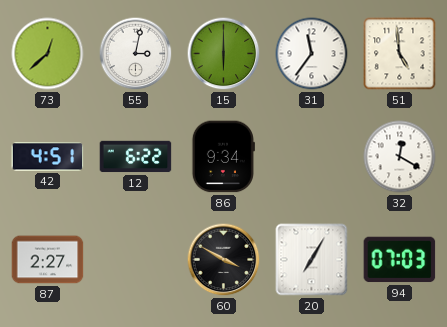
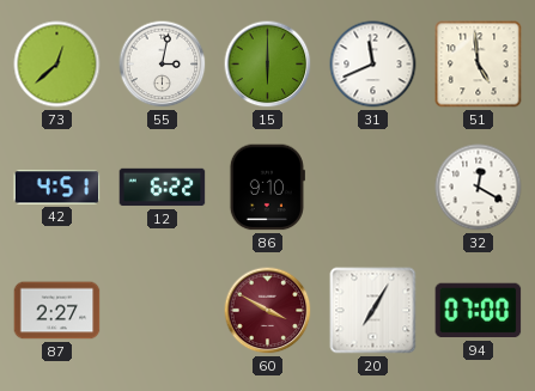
31: 11:36 -> 11:41 (373, 65)
86: 9:34 -> 9:10 (267, 188)
60 dial: black -> burgundy (268, 311)
94: 07:03 -> 07:00 (479, 311)
